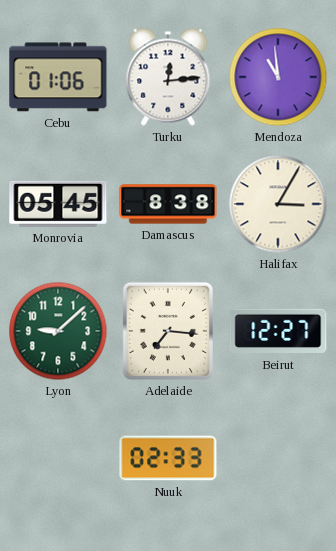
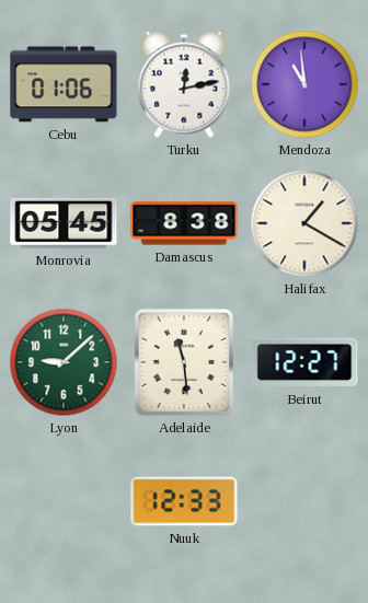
Turku: 12:14 -> 12:13 (184, 84)
Halifax: 3:05 -> 1:20 (304, 223)
Adelaide: 7:16 -> 11:29 (184, 362)
Nuuk: 02:33 -> 12:33 (184, 501)
